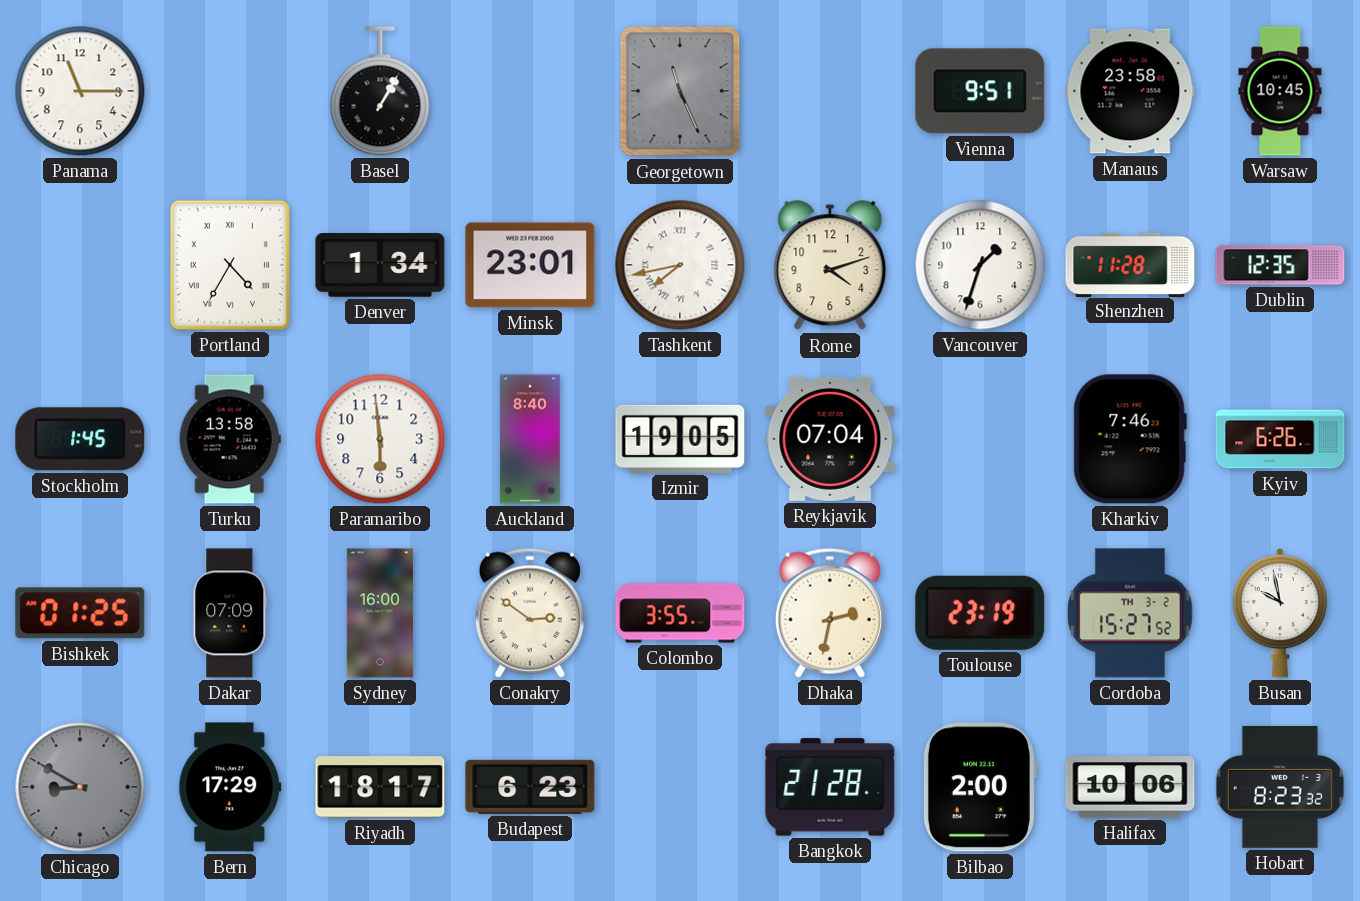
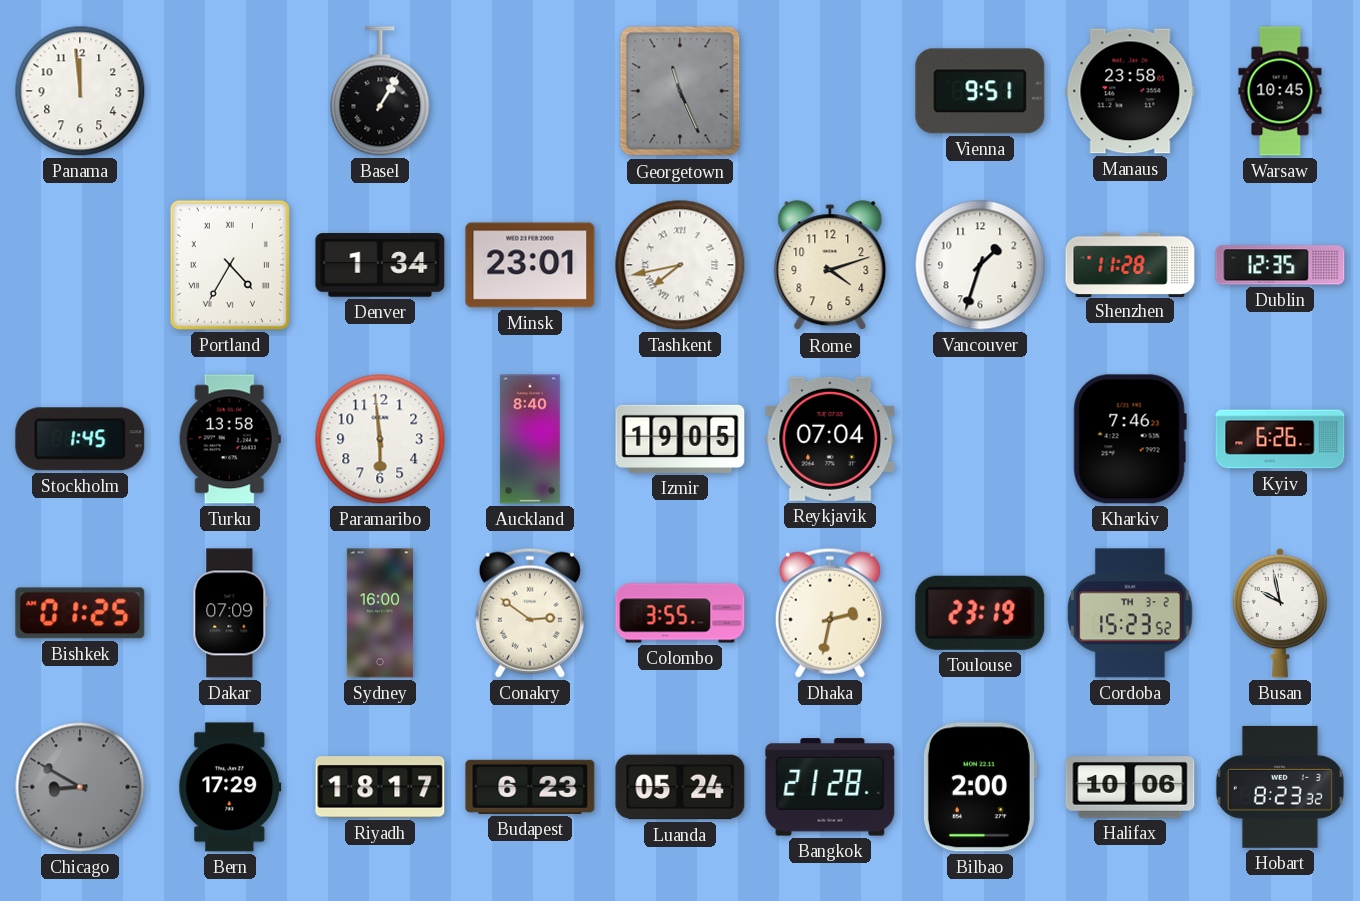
Panama: 11:15 -> 11:59 (80, 91)
Cordoba: 15:27 -> 15:23 (1130, 613)
Luanda: none -> 05:24 (680, 787)
